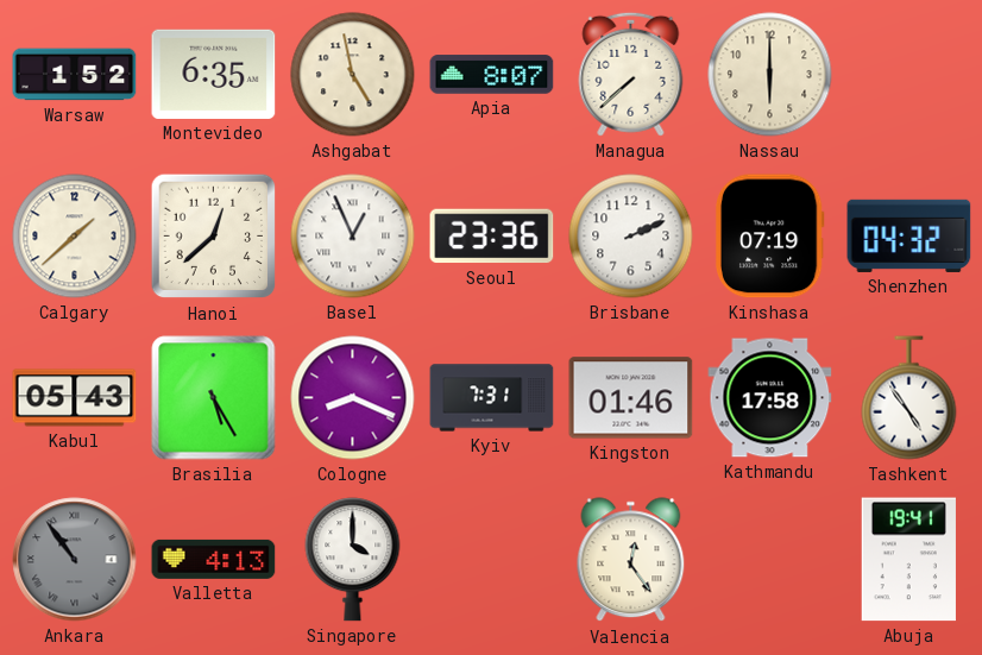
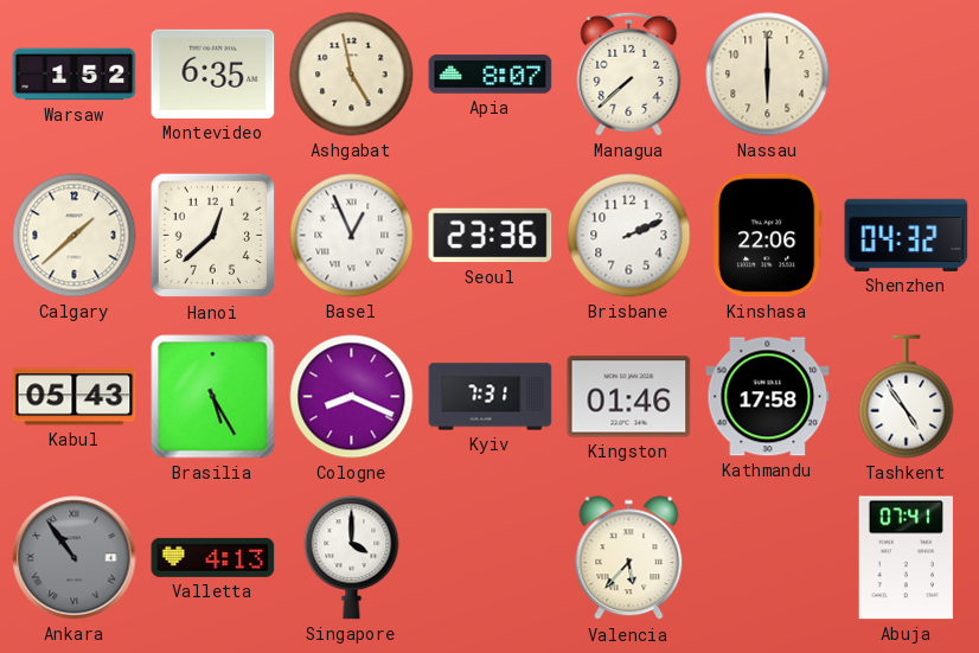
Kinshasa: 07:19 -> 22:06 (767, 236)
Valencia: 12:24 -> 5:37 (629, 558)
Abuja: 19:41 -> 07:41 (906, 558)
